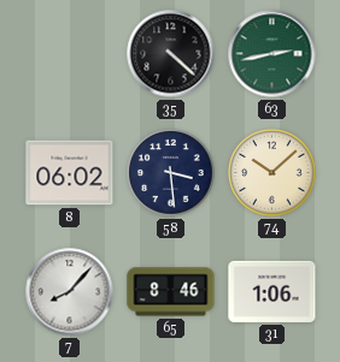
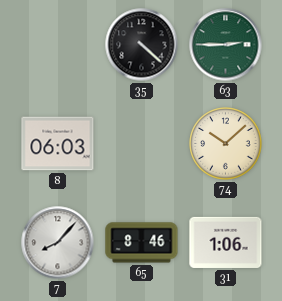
63: 2:43 -> 2:45 (226, 45)
8: 06:02 -> 06:03 (58, 144)
58: 3:29 -> none (171, 173)
